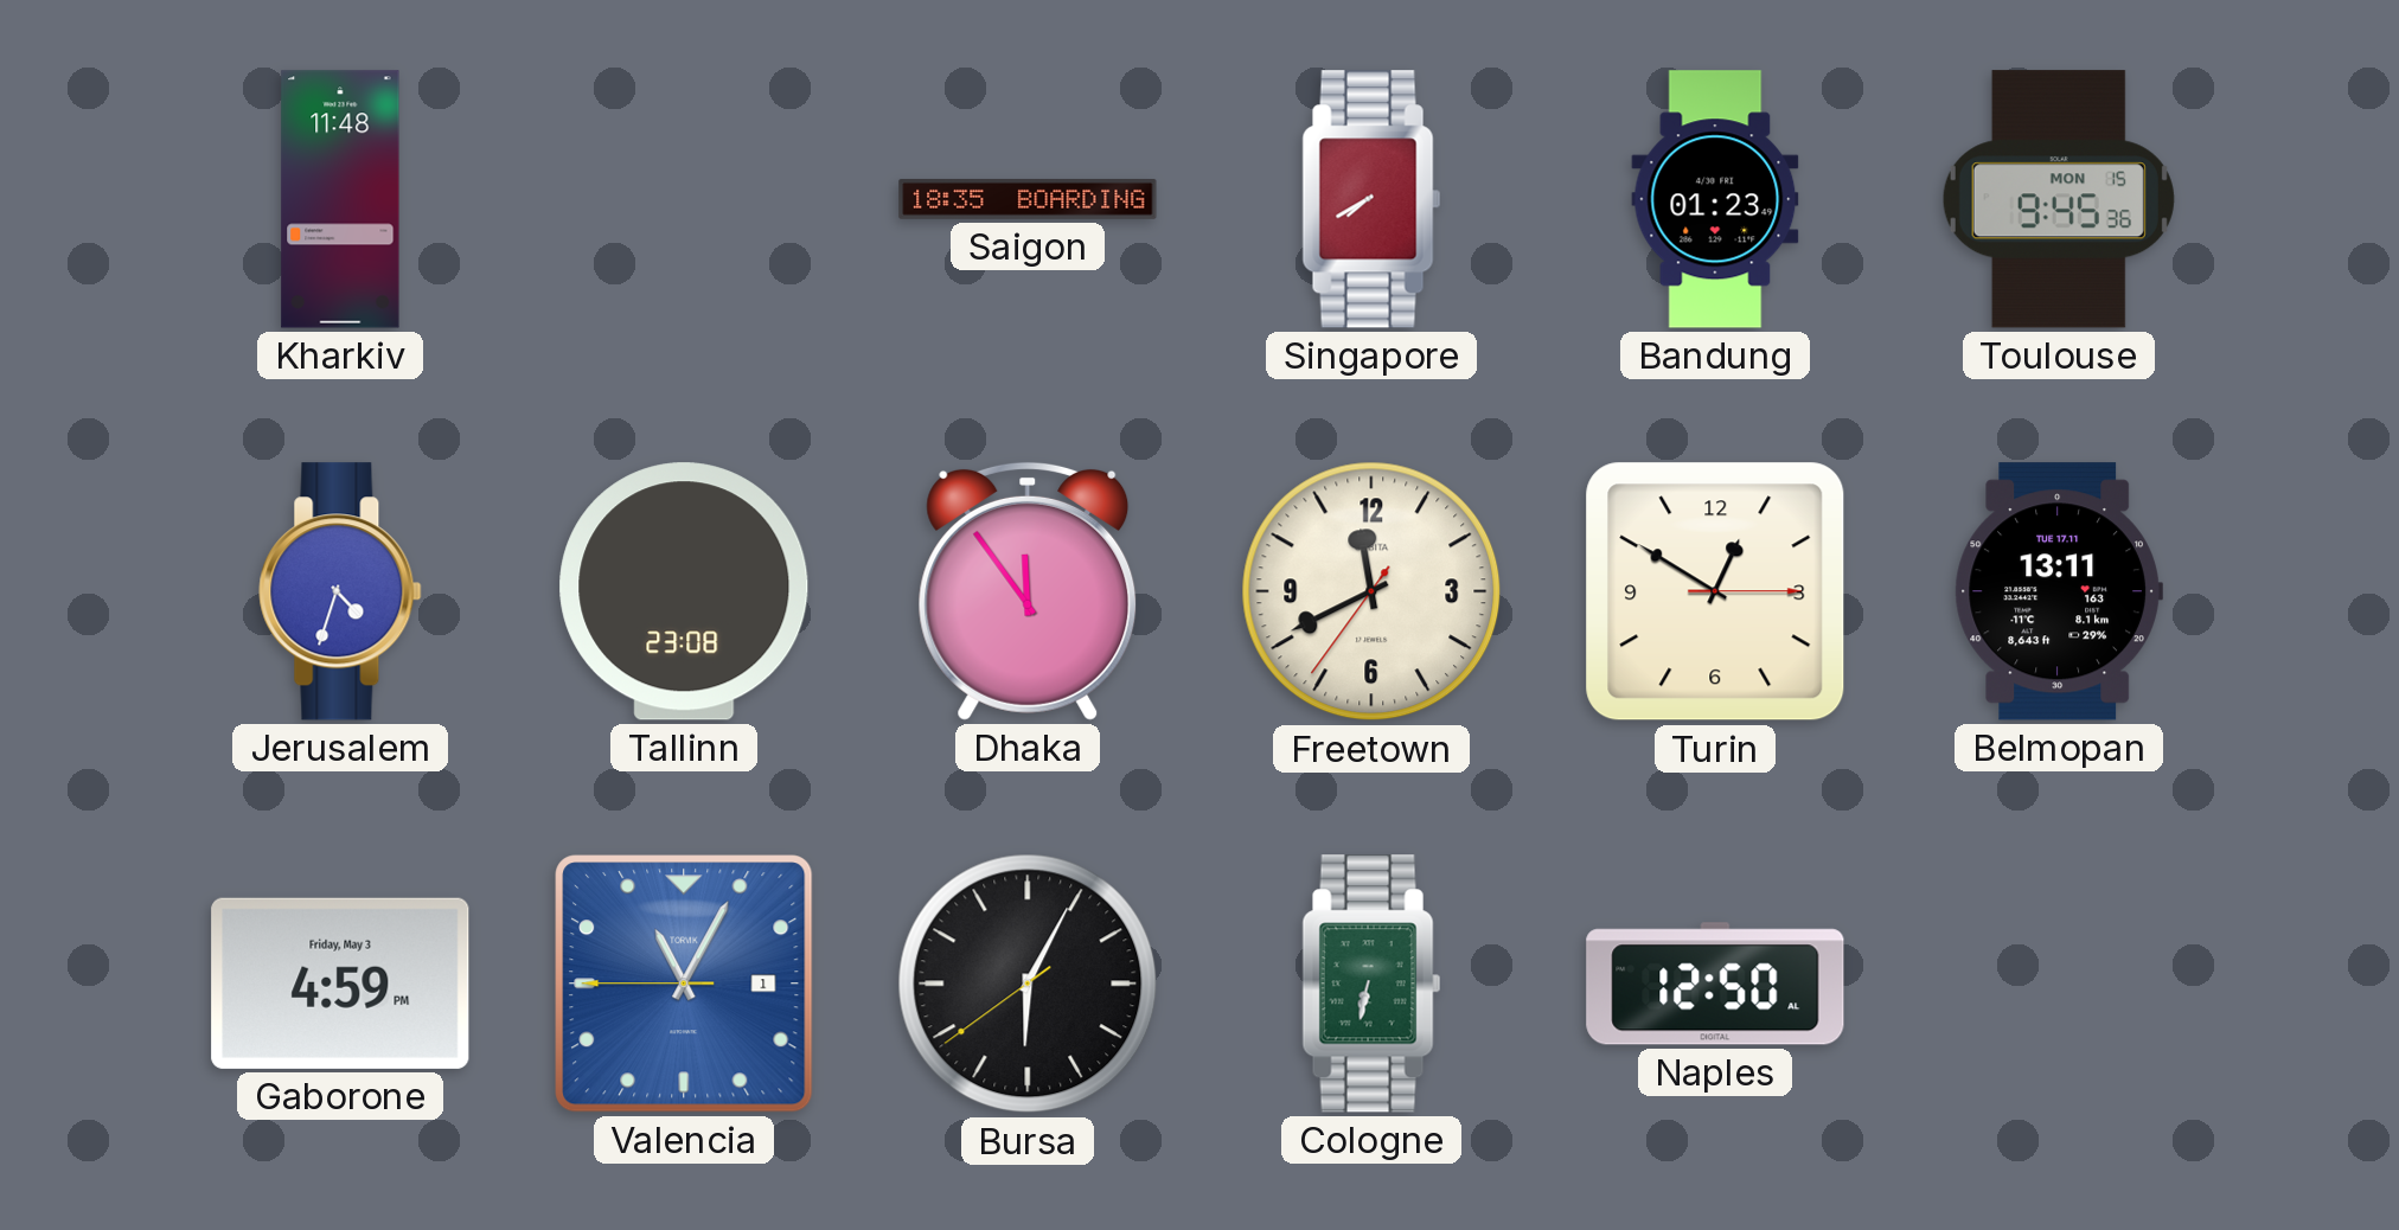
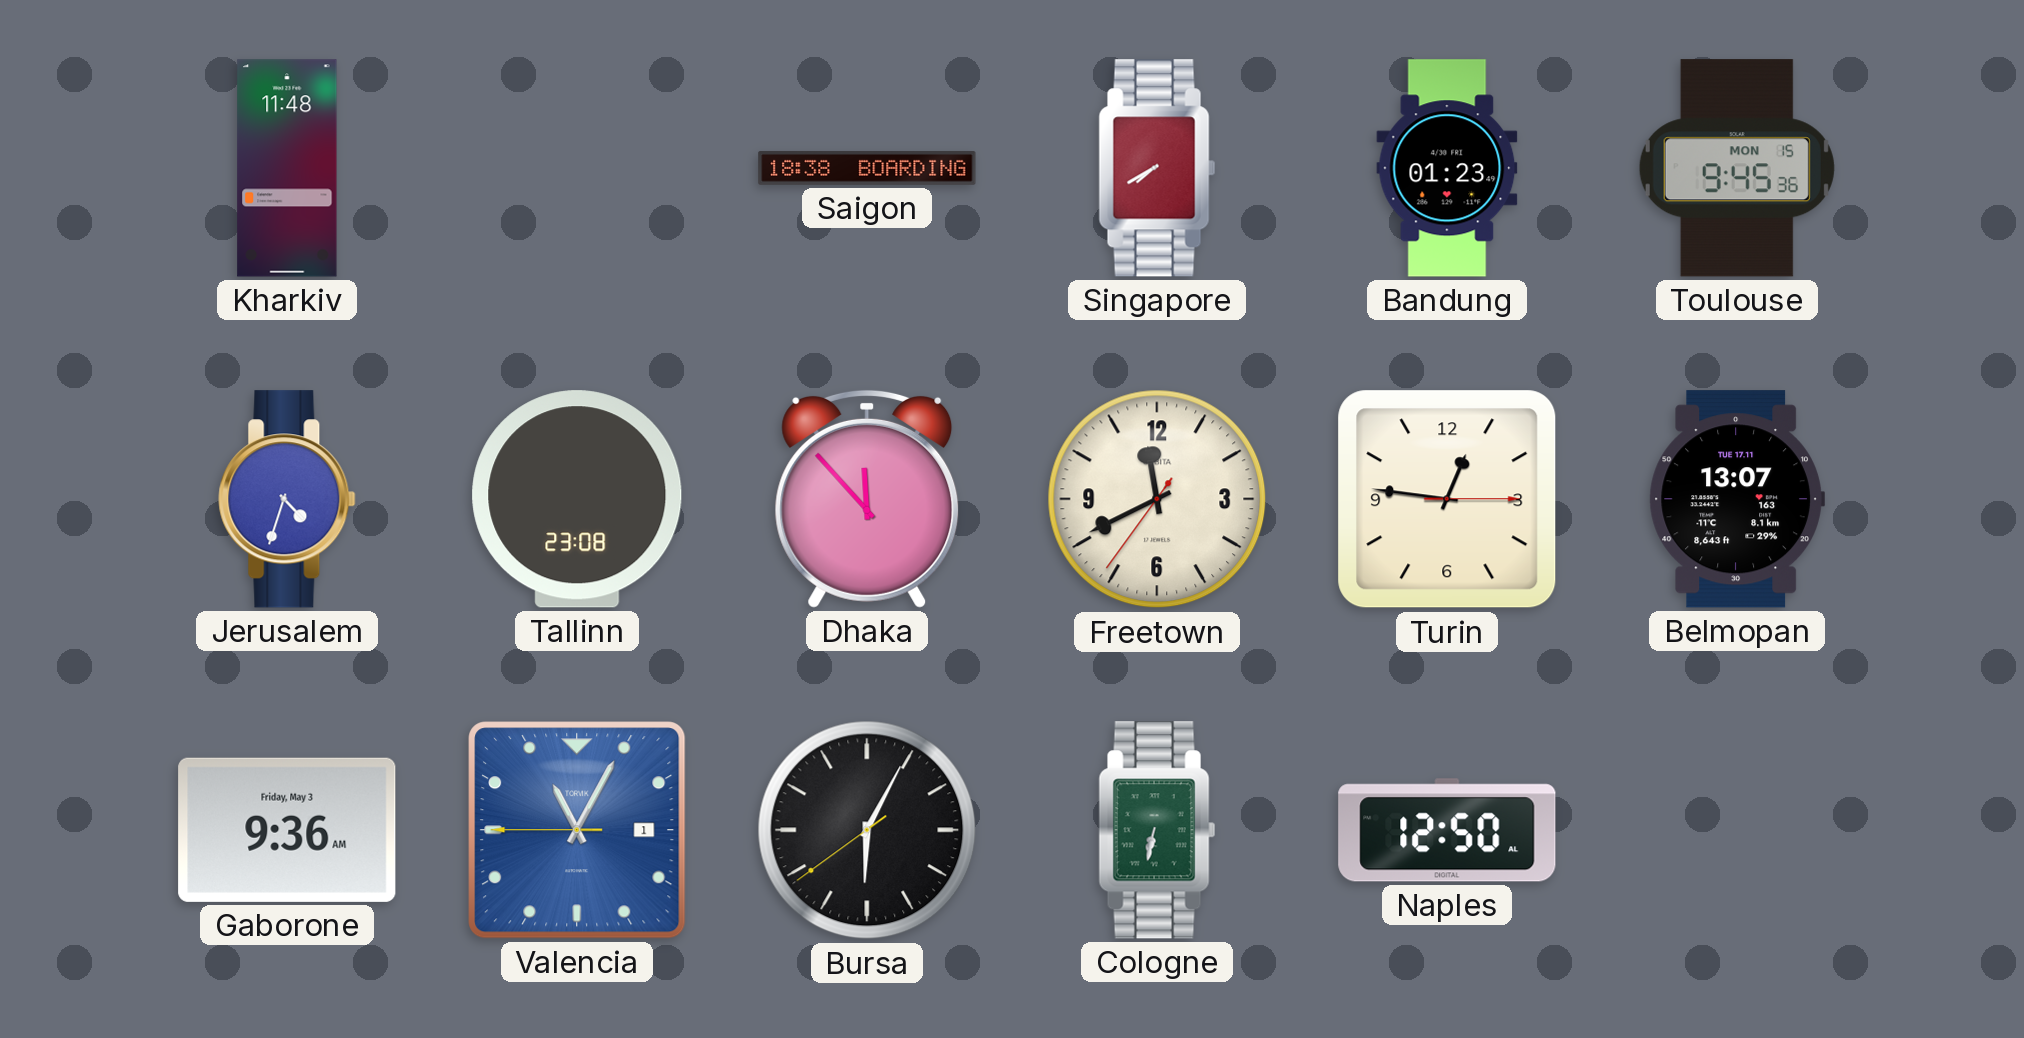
Saigon: 18:35 -> 18:38 (867, 168)
Dhaka: 11:54 -> 11:53 (867, 499)
Turin: 12:50 -> 12:46 (1447, 499)
Belmopan: 13:11 -> 13:07 (1737, 499)
Gaborone: 4:59 -> 9:36 (287, 830)
